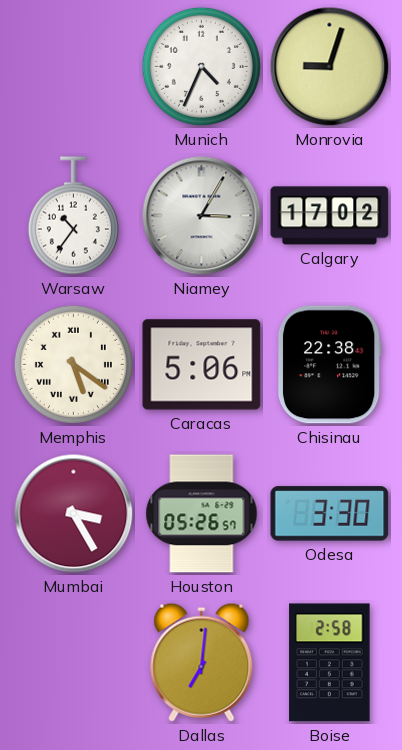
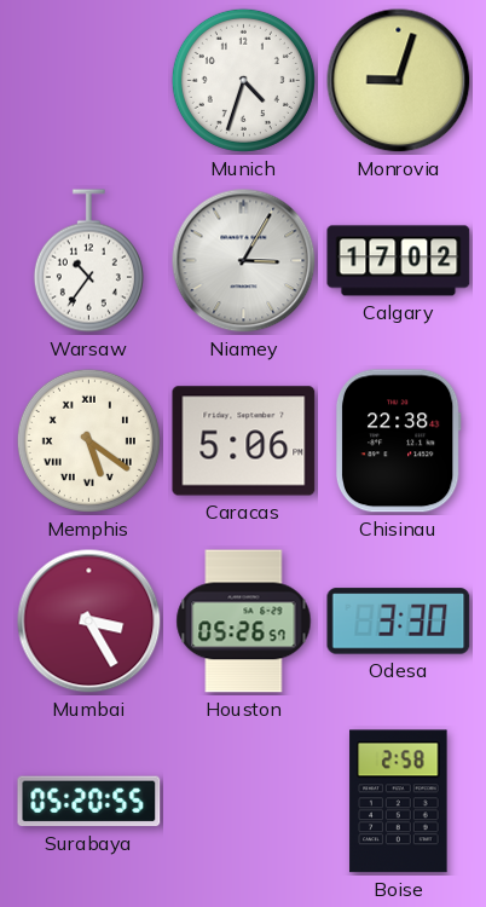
Munich: 4:34 -> 4:33 (243, 80)
Surabaya: none -> 05:20 (89, 802)
Dallas: 7:01 -> none (202, 662)
